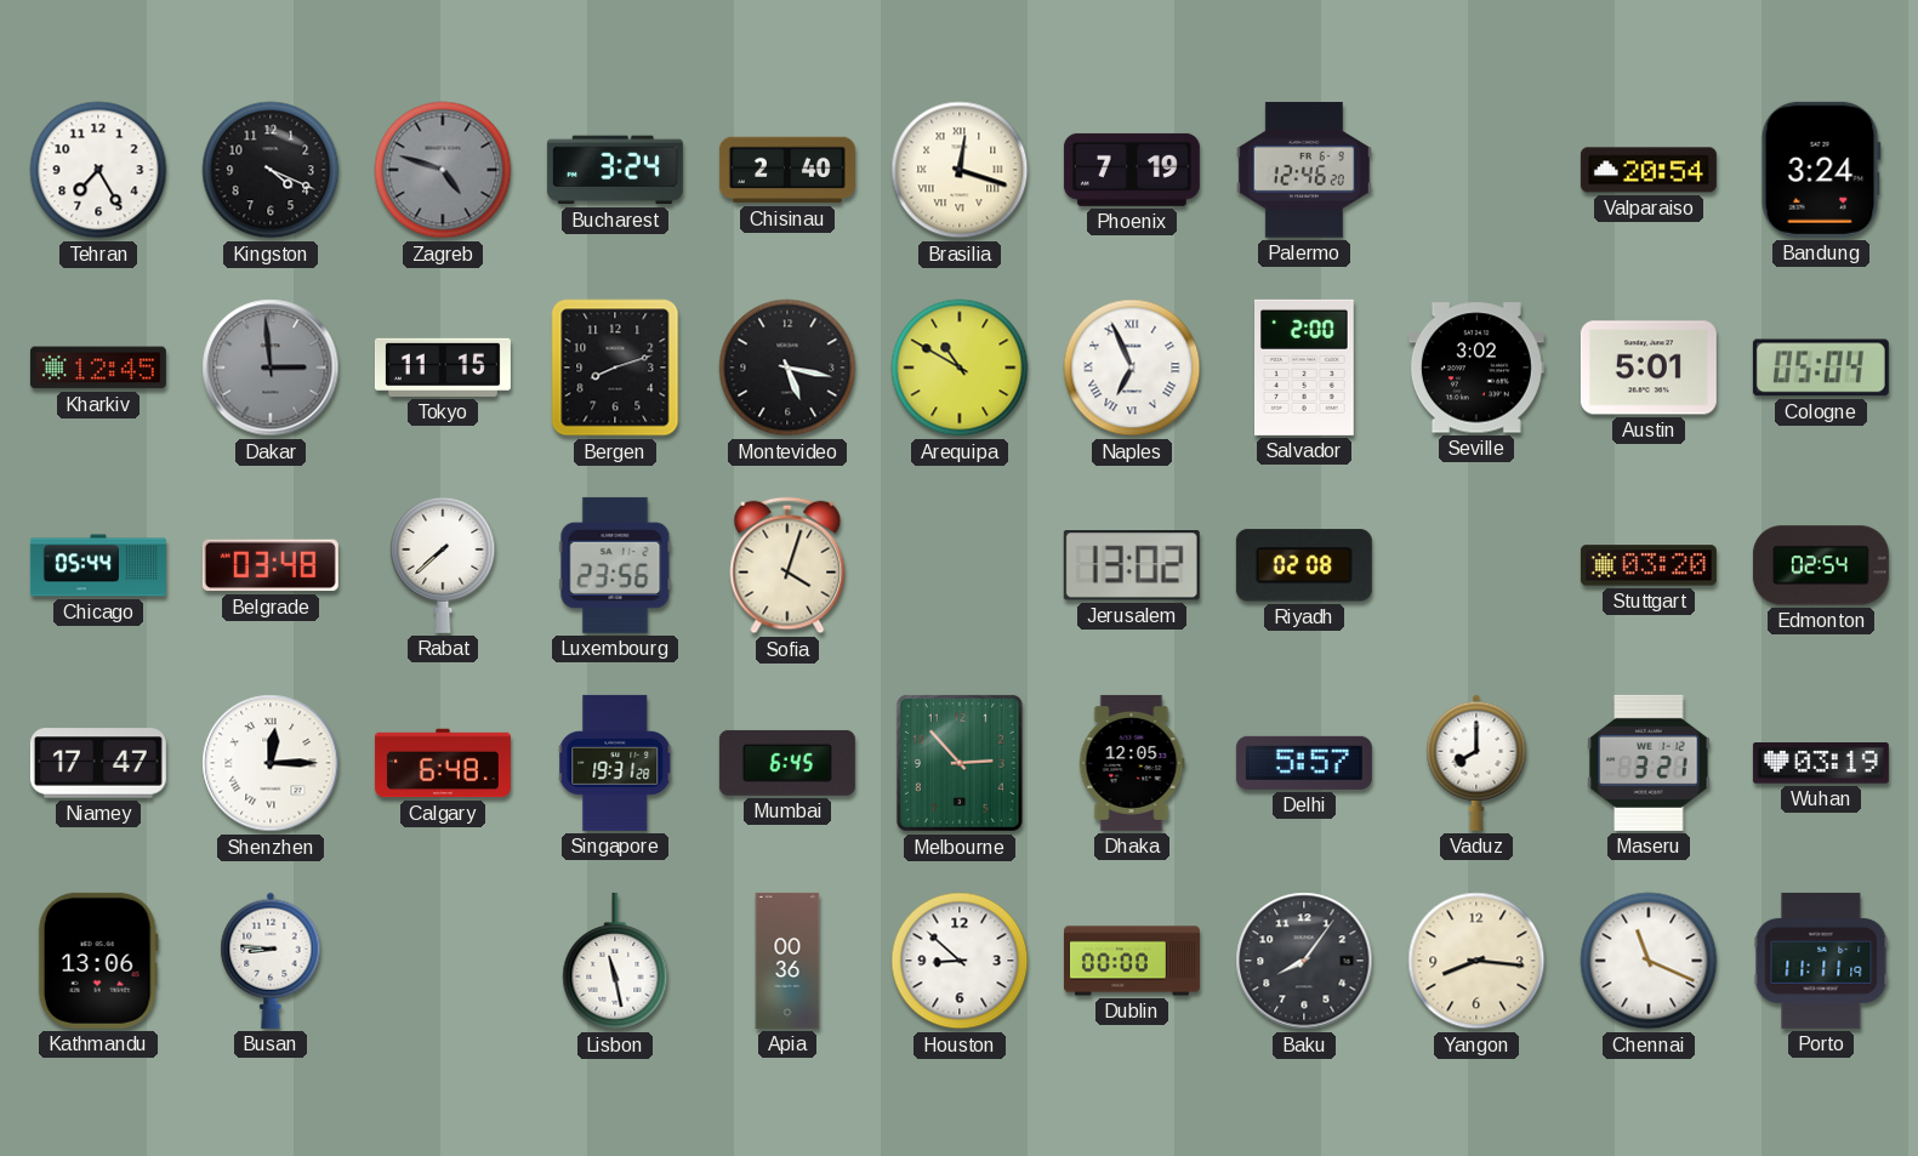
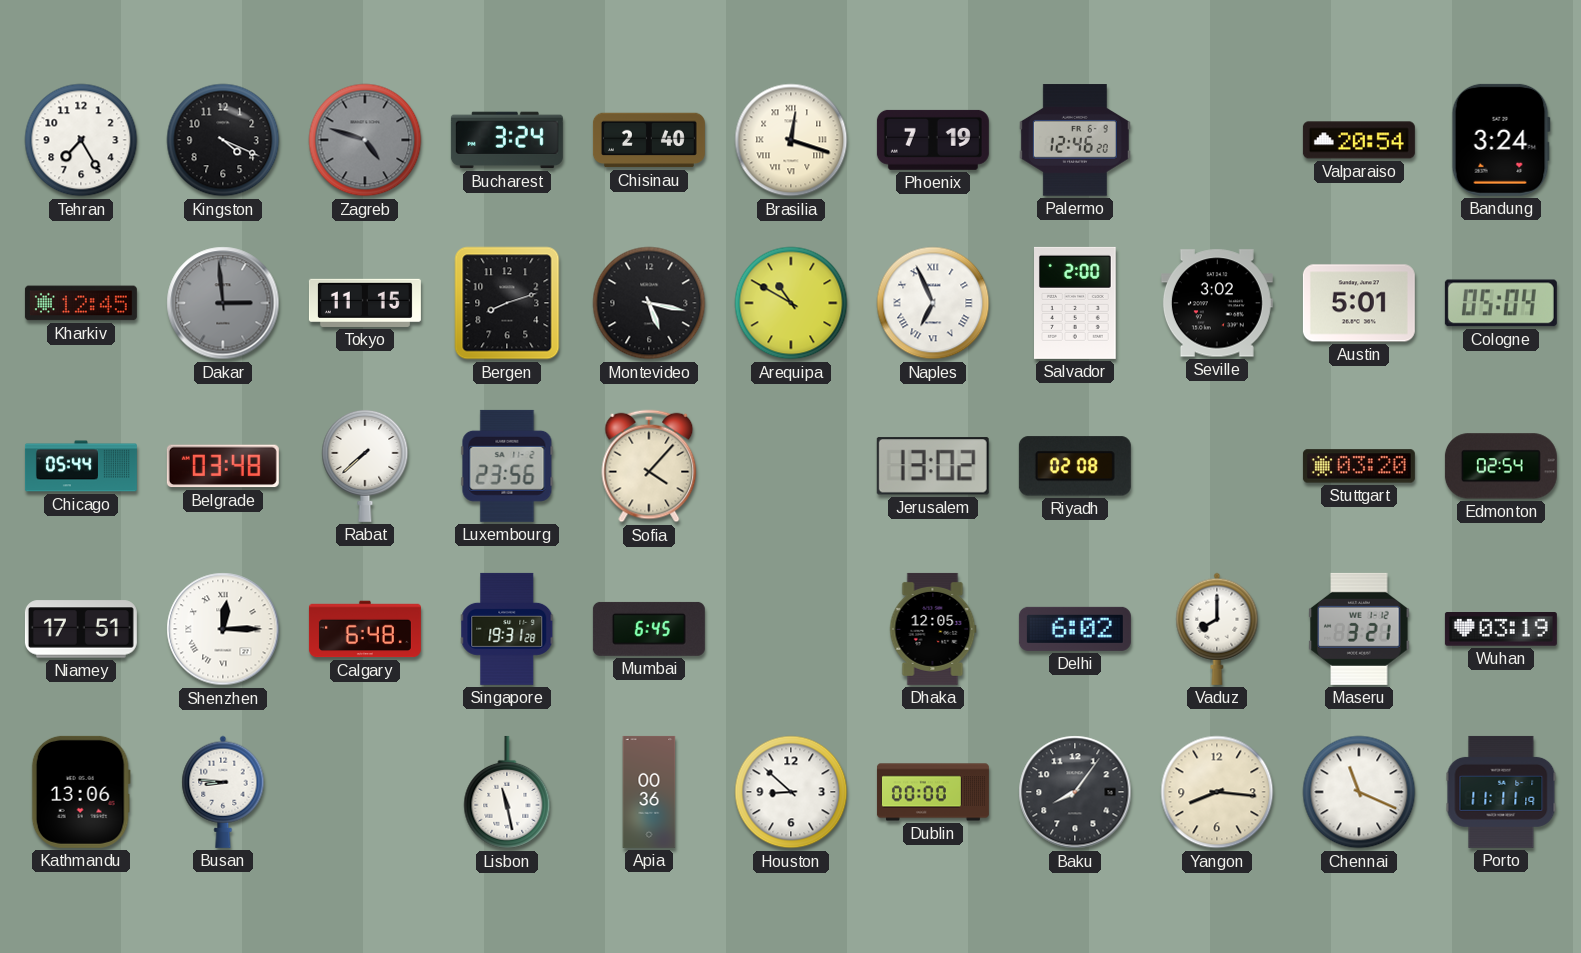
Sofia: 4:03 -> 4:07 (649, 466)
Niamey: 17:47 -> 17:51 (81, 629)
Melbourne: 2:53 -> none (960, 763)
Delhi: 5:57 -> 6:02 (1075, 629)
